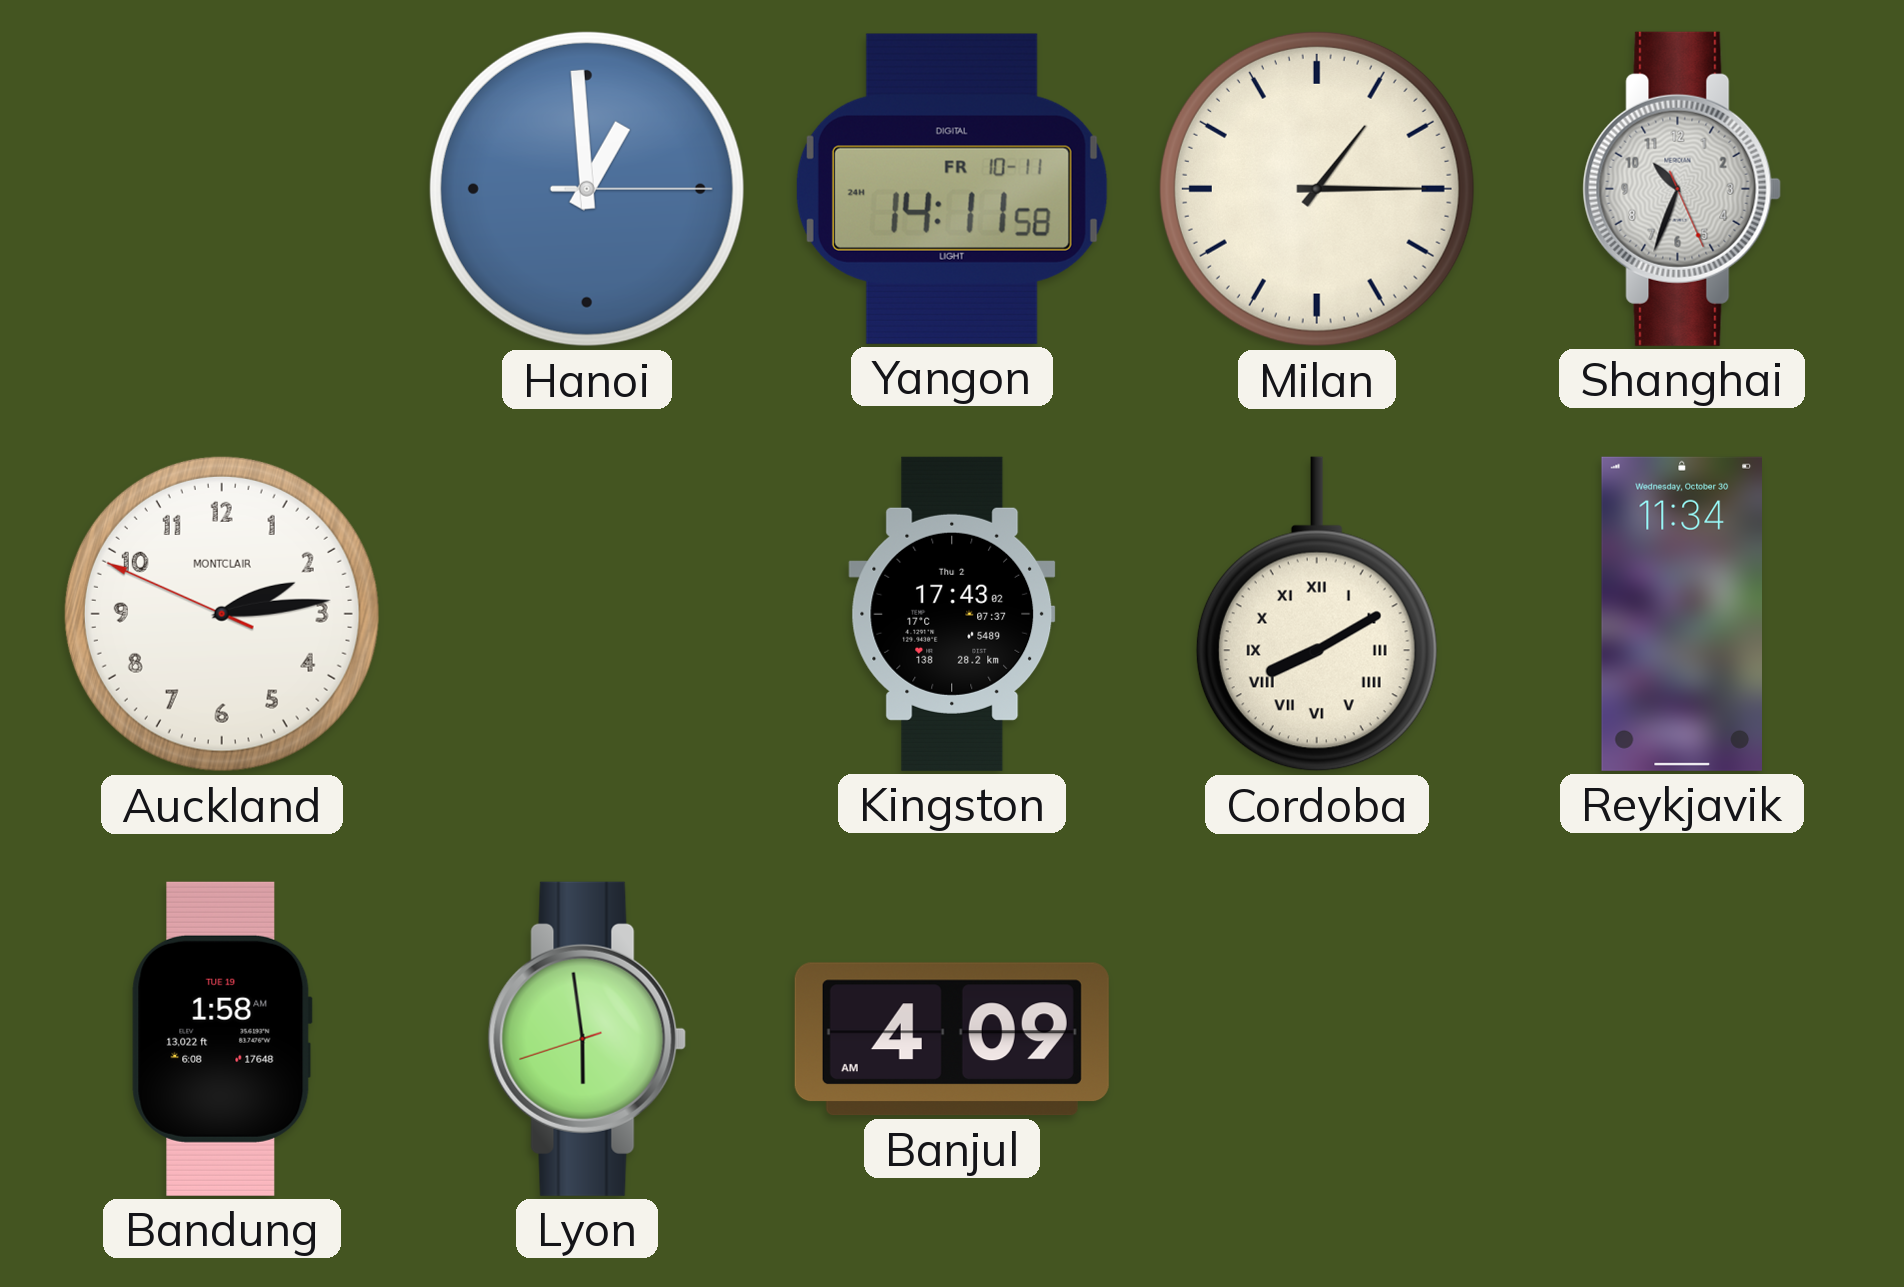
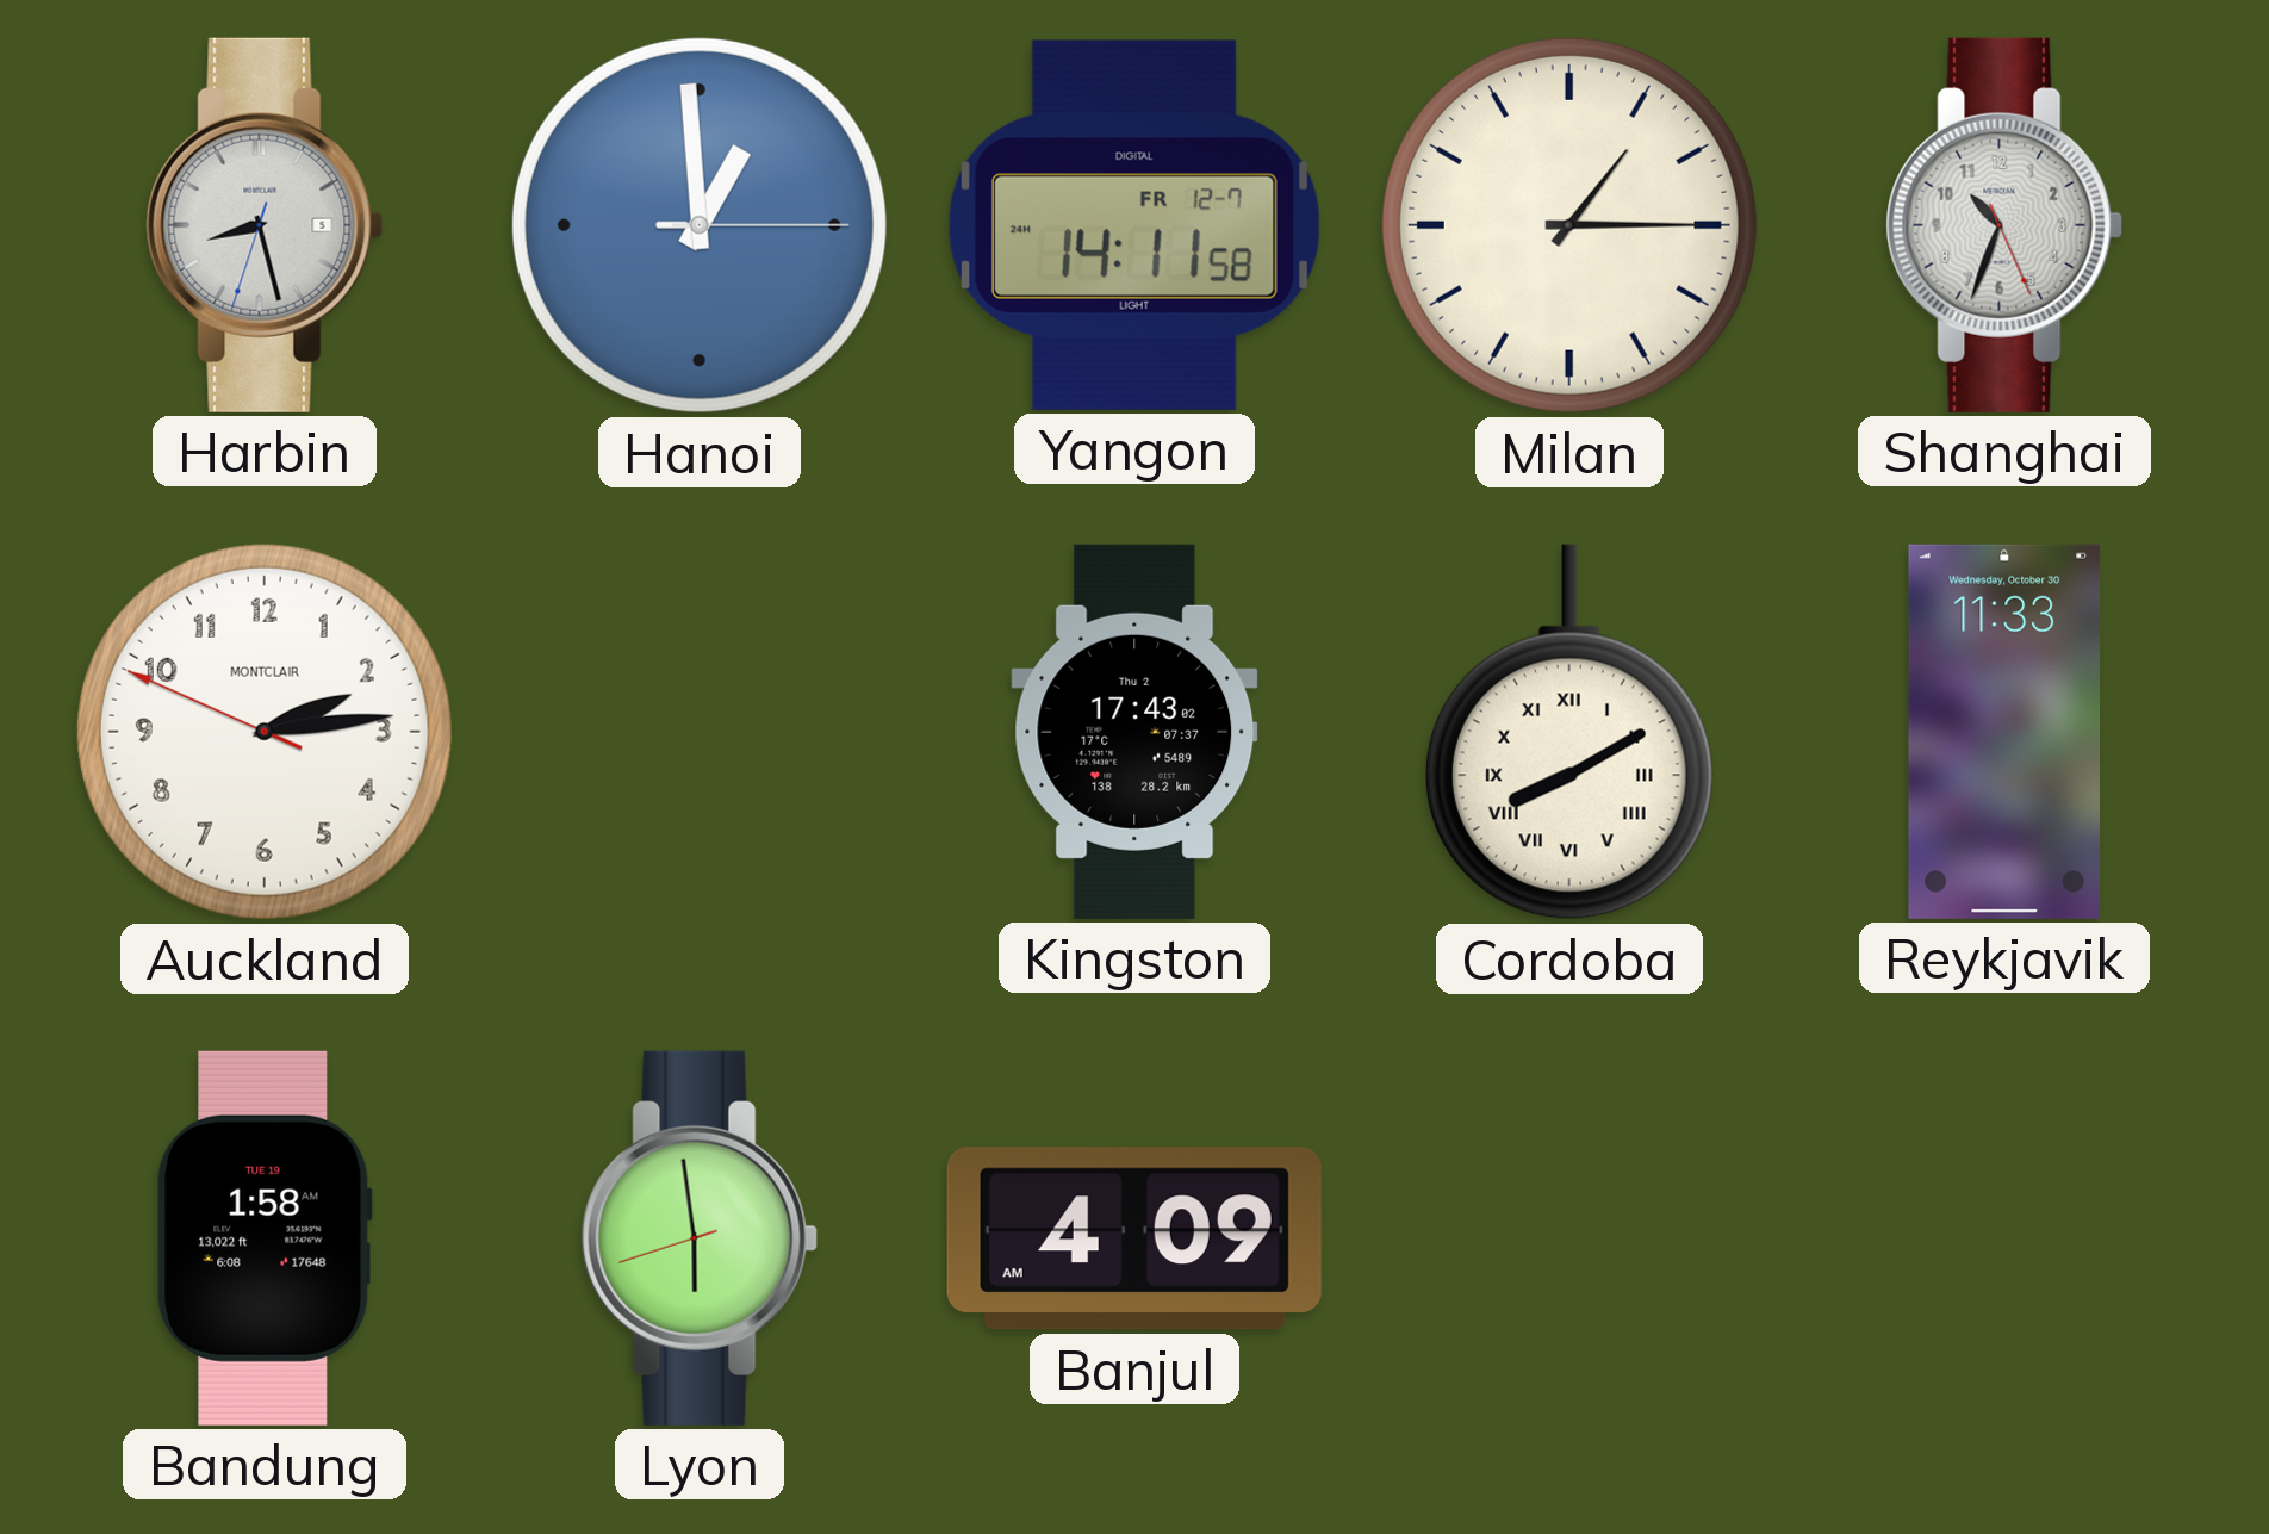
Harbin: none -> 8:27 (265, 225)
Yangon date: FR 10-11 -> FR 12-7 (1134, 225)
Reykjavik: 11:34 -> 11:33 (2003, 732)
